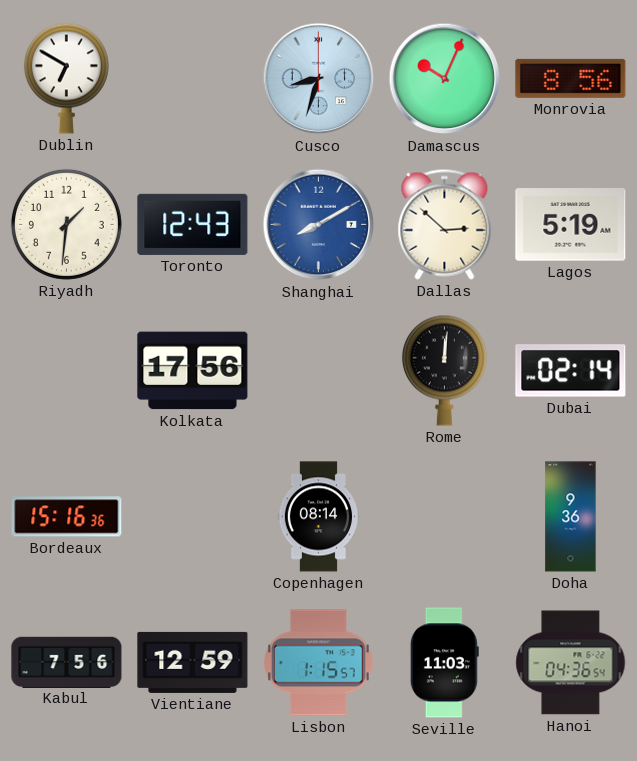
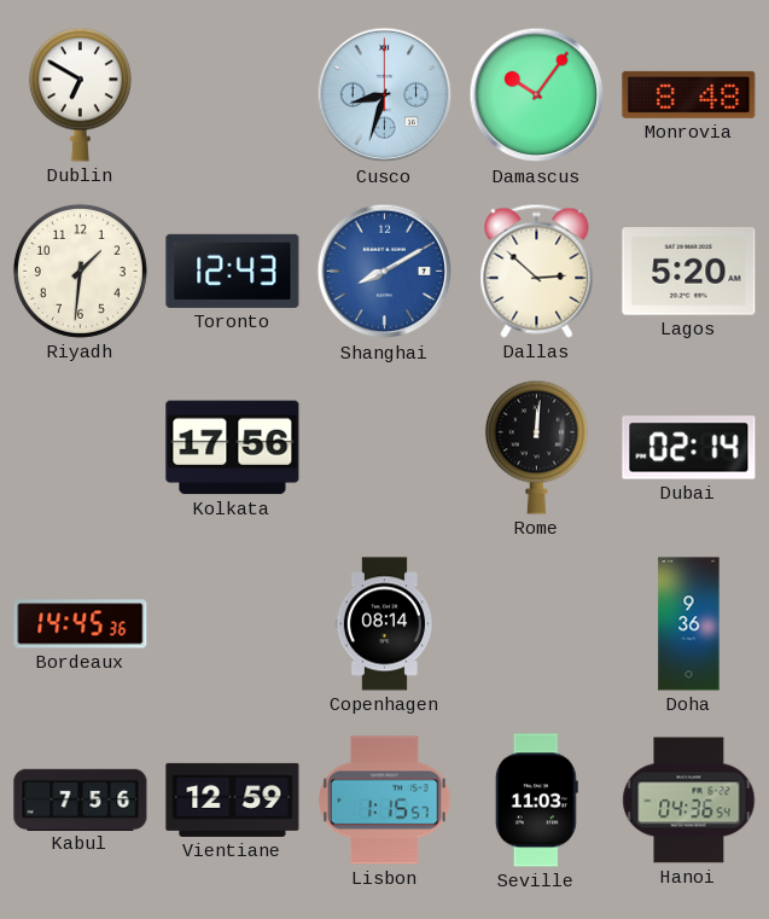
Damascus: 10:04 -> 10:06 (537, 95)
Monrovia: 8:56 -> 8:48 (689, 94)
Lagos: 5:19 -> 5:20 (689, 272)
Bordeaux: 15:16 -> 14:45 (81, 624)
